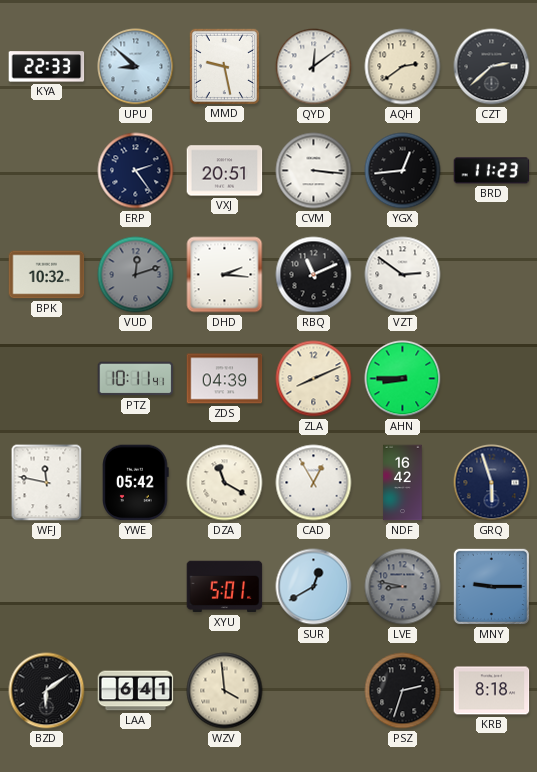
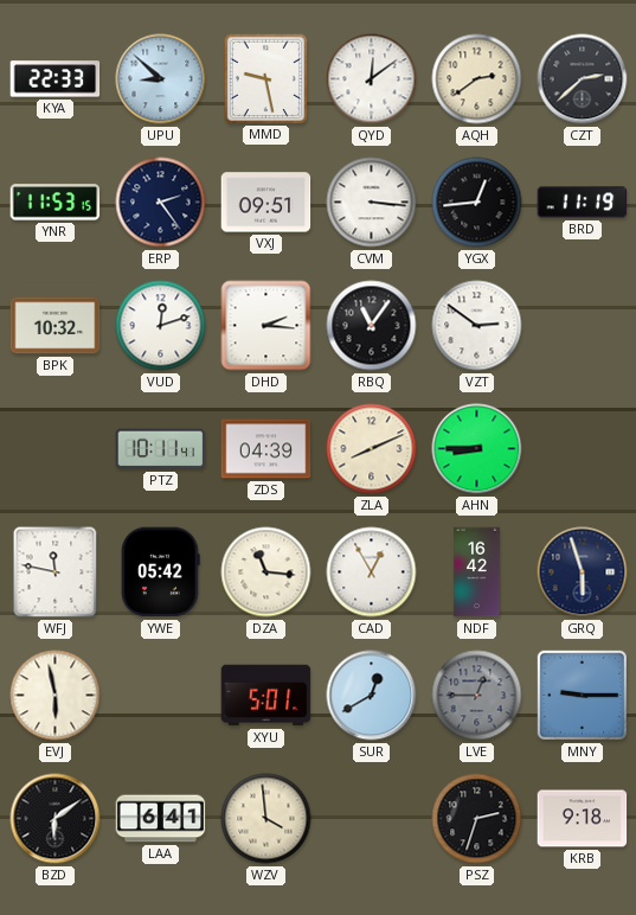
YNR: none -> 11:53 (56, 203)
VXJ: 20:51 -> 09:51 (266, 203)
BRD: 11:23 -> 11:19 (583, 203)
VUD dial: grey -> white (161, 326)
RBQ: 11:11 -> 11:06 (372, 326)
DZA: 11:20 -> 11:16 (266, 572)
EVJ: none -> 5:58 (56, 696)
LVE: 8:47 -> 12:45 (477, 696)
KRB: 8:18 -> 9:18 (583, 819)
